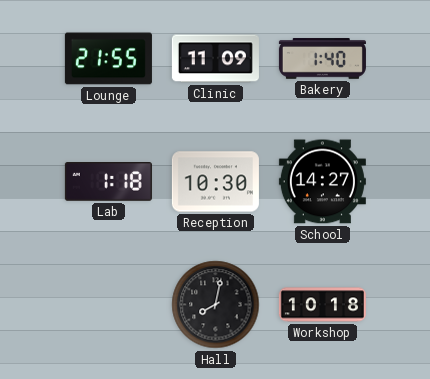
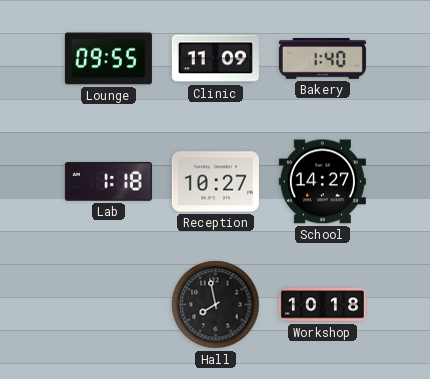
Lounge: 21:55 -> 09:55 (108, 59)
Reception: 10:30 -> 10:27 (215, 182)
Hall: 8:02 -> 7:58 (216, 305)
